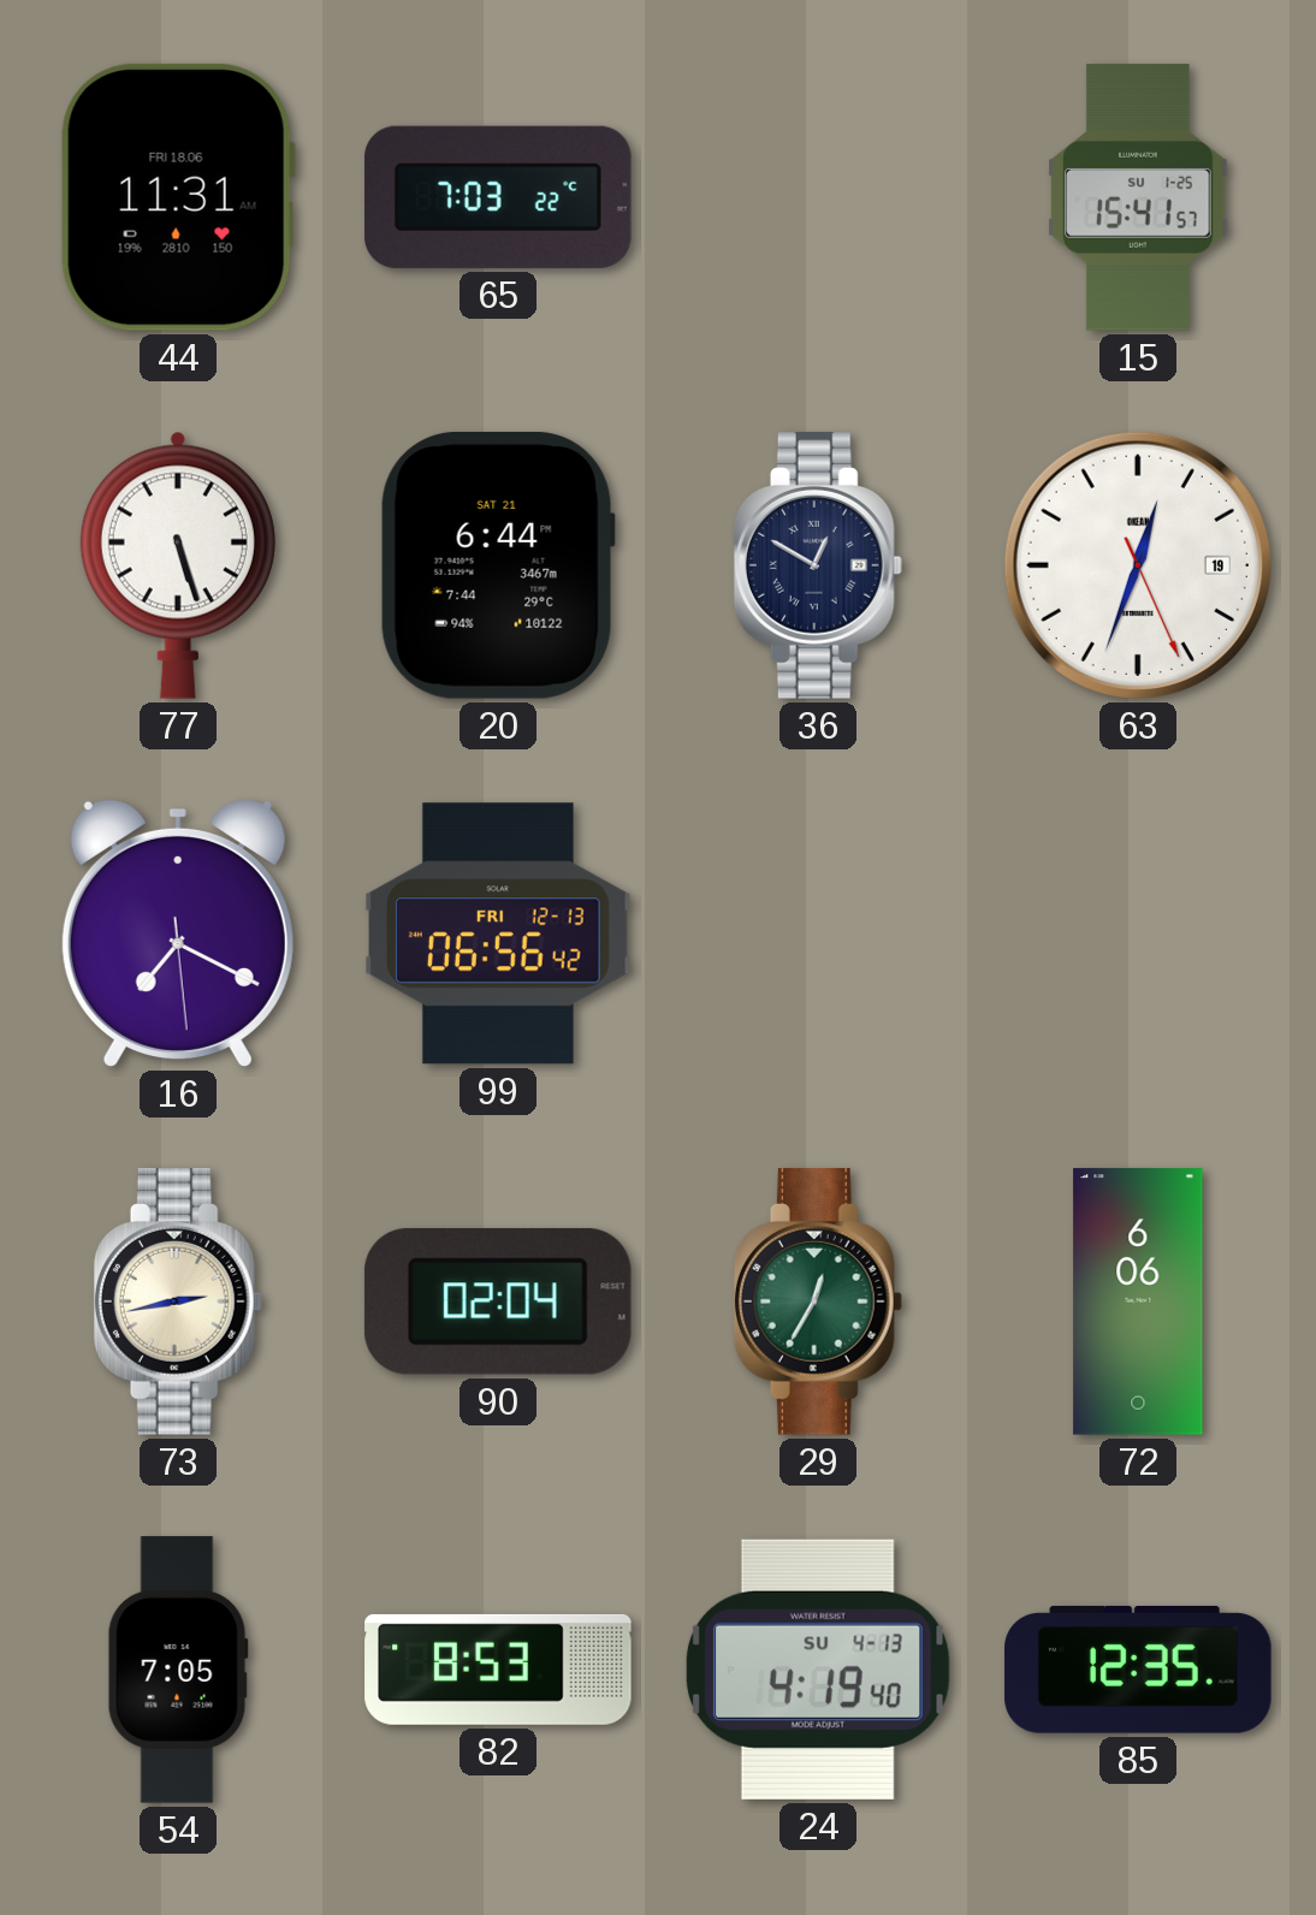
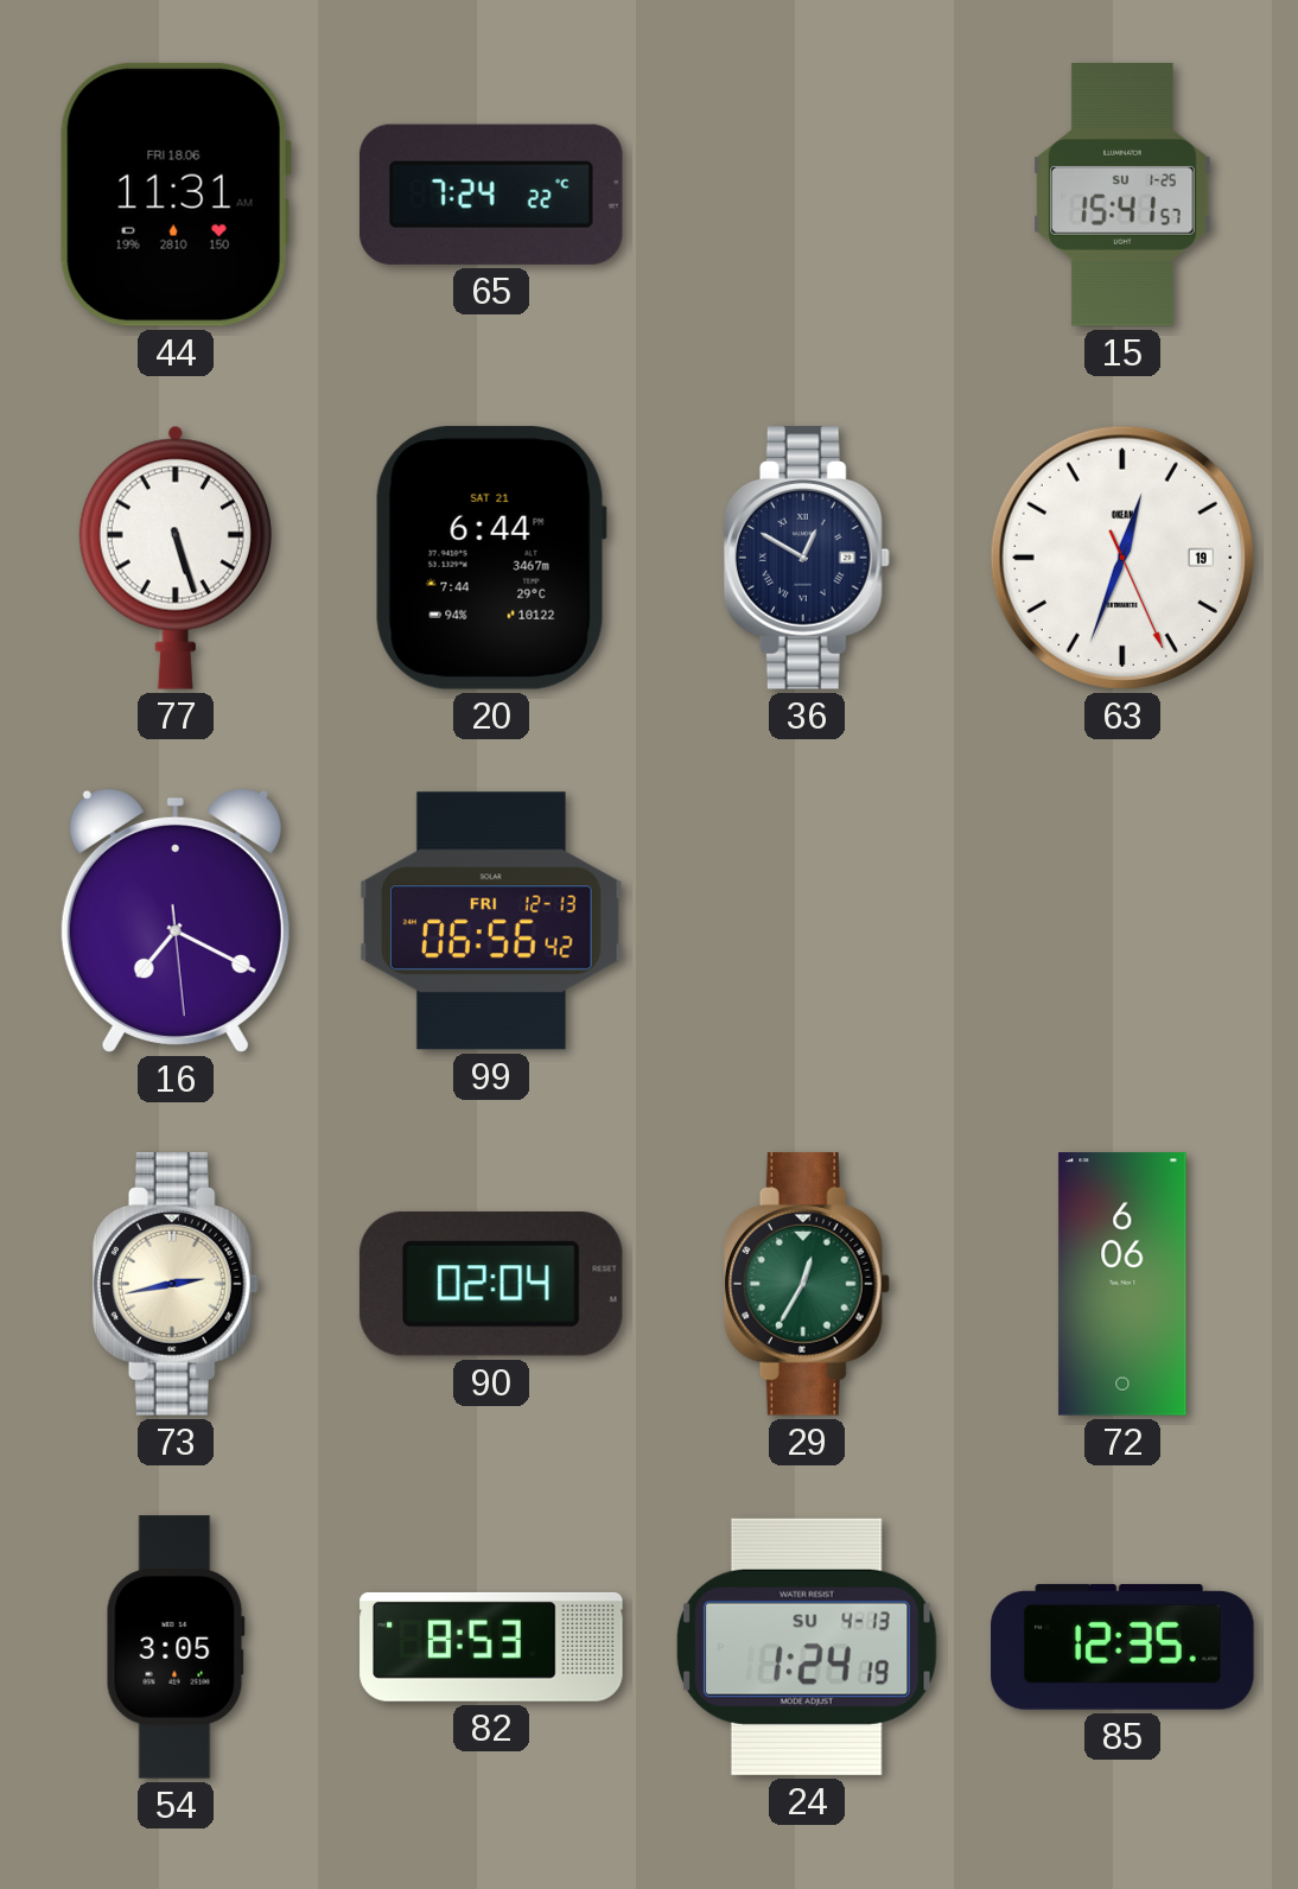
65: 7:03 -> 7:24 (491, 195)
54: 7:05 -> 3:05 (176, 1647)
24: 4:19 -> 1:24 (807, 1647)
